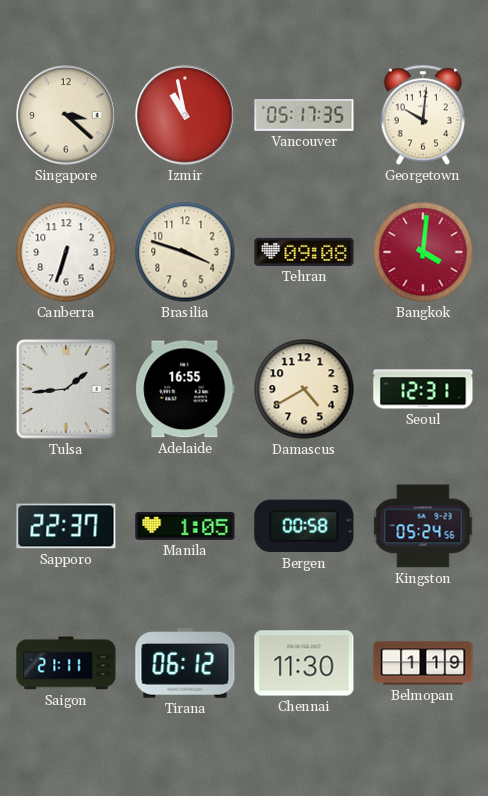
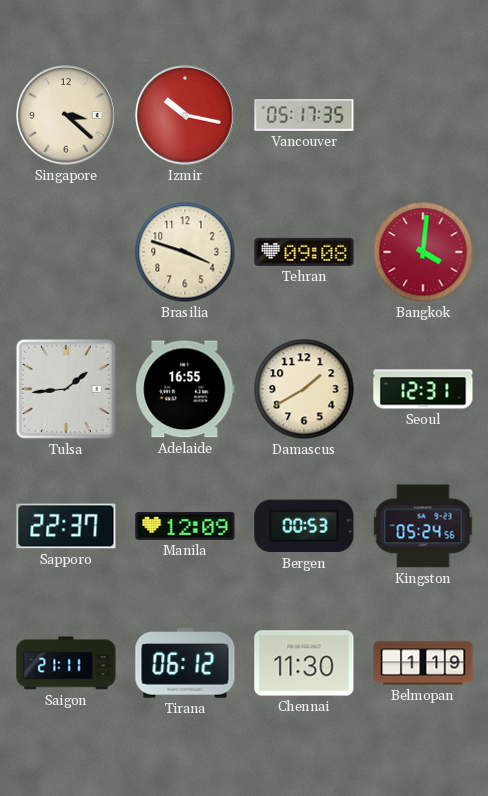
Izmir: 10:58 -> 10:17 (185, 115)
Georgetown: 10:01 -> none (422, 115)
Canberra: 6:33 -> none (66, 252)
Damascus: 4:40 -> 1:40 (304, 389)
Manila: 1:05 -> 12:09 (185, 526)
Bergen: 00:58 -> 00:53 (304, 526)
